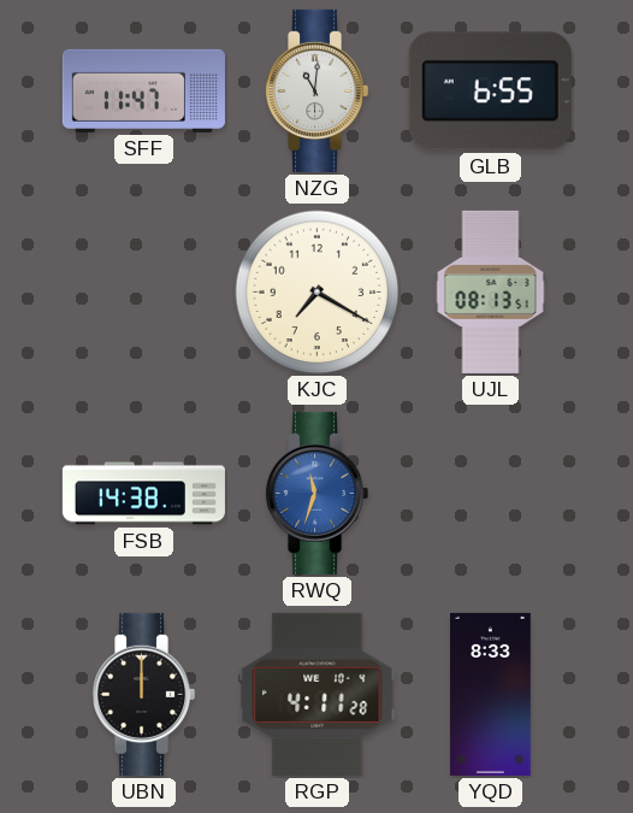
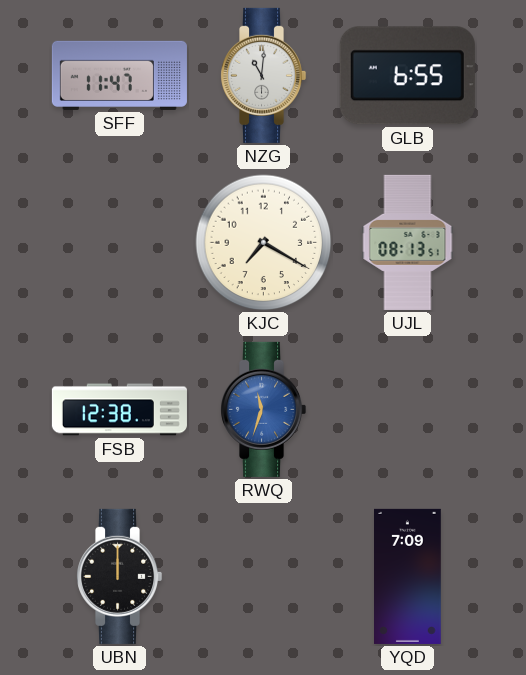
FSB: 14:38 -> 12:38 (119, 410)
RGP: 4:11 -> none (318, 694)
YQD: 8:33 -> 7:09 (408, 576)
